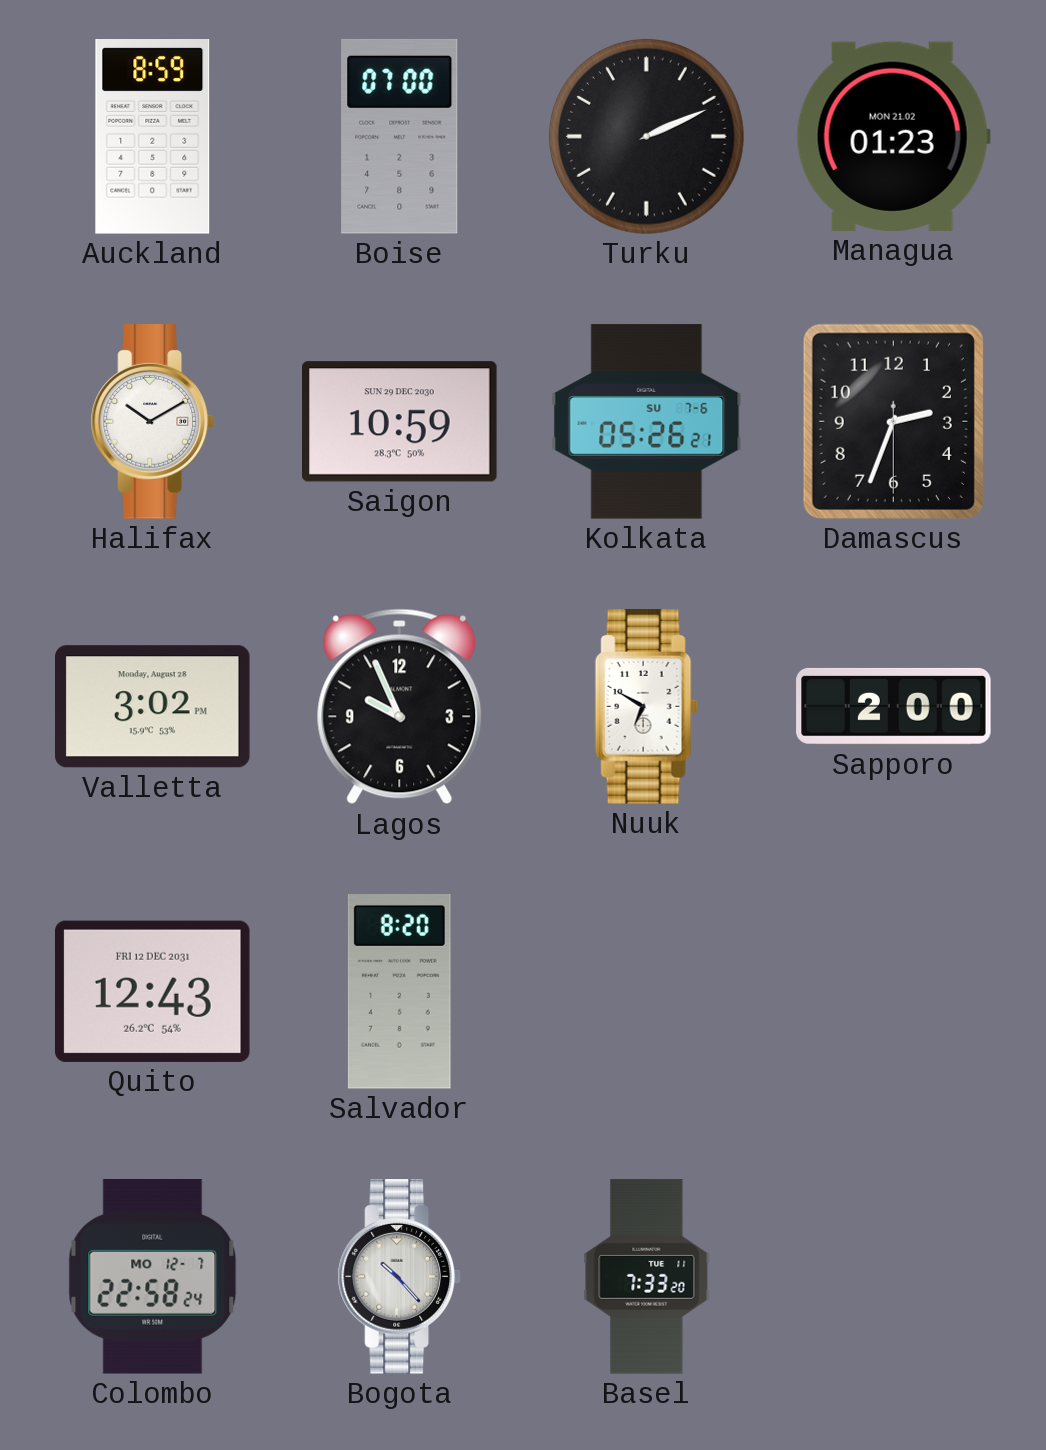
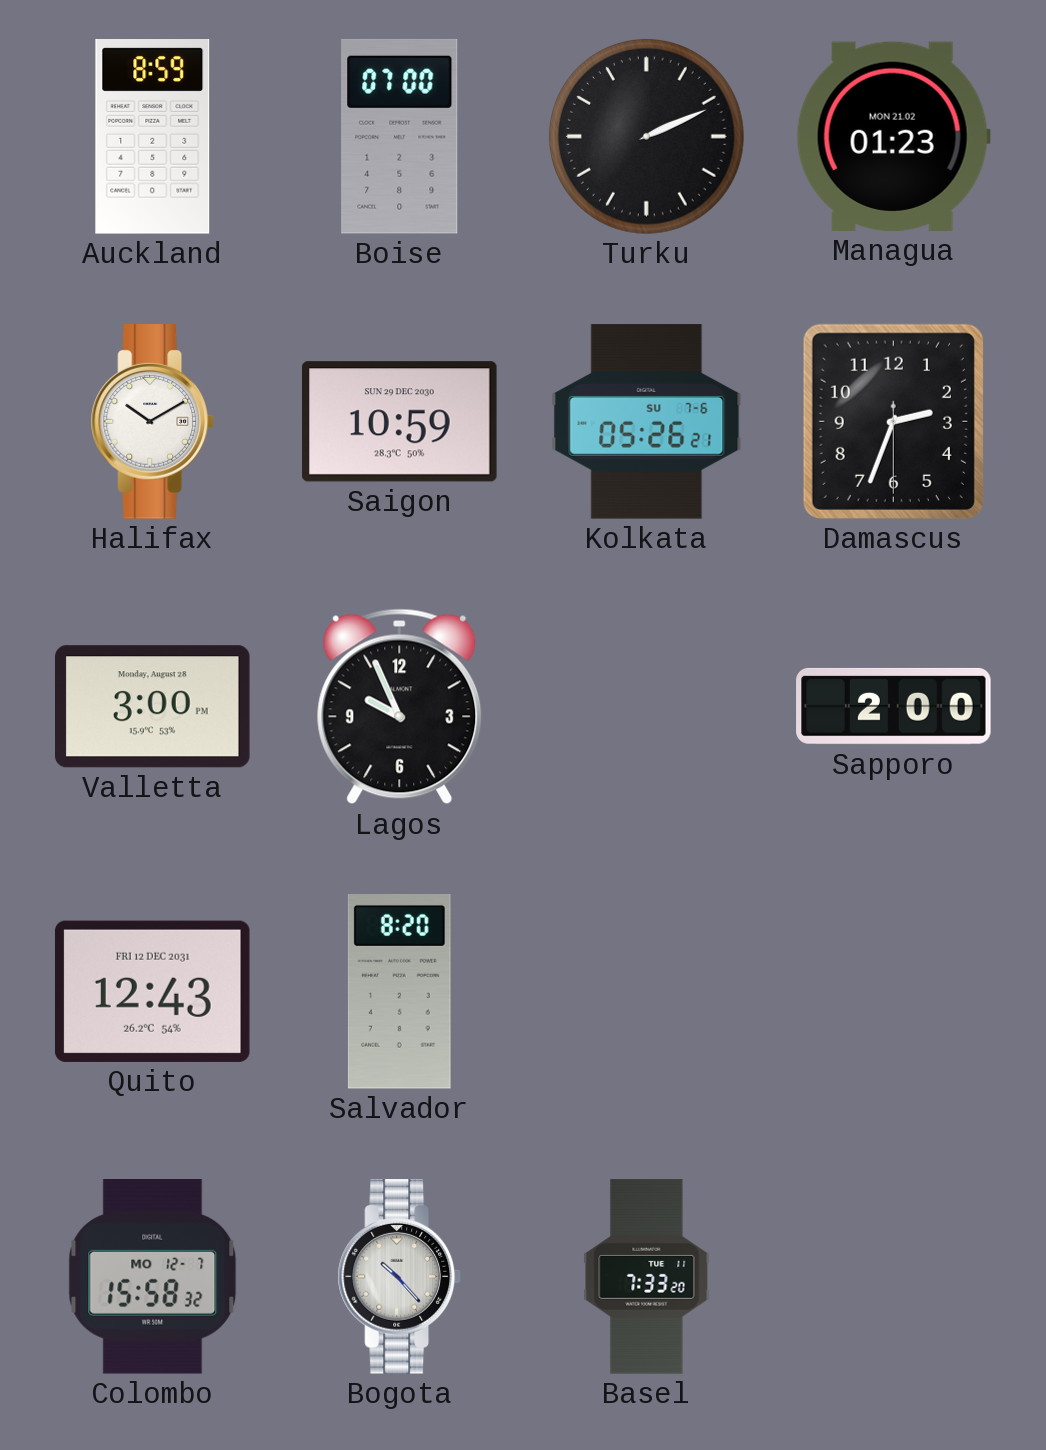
Valletta: 3:02 -> 3:00 (153, 707)
Nuuk: 6:50 -> none (646, 707)
Colombo: 22:58 -> 15:58 (153, 1277)
